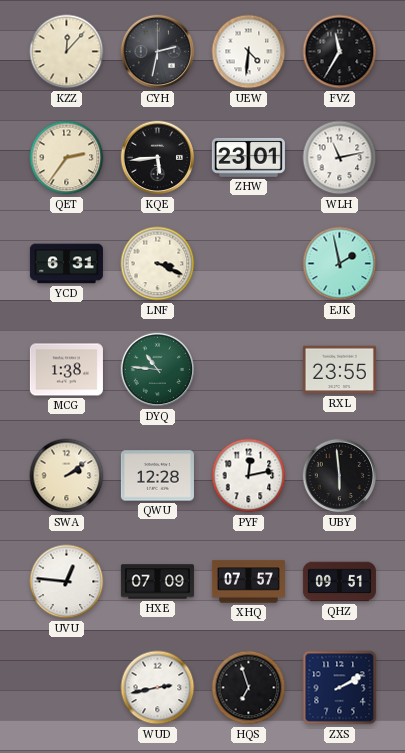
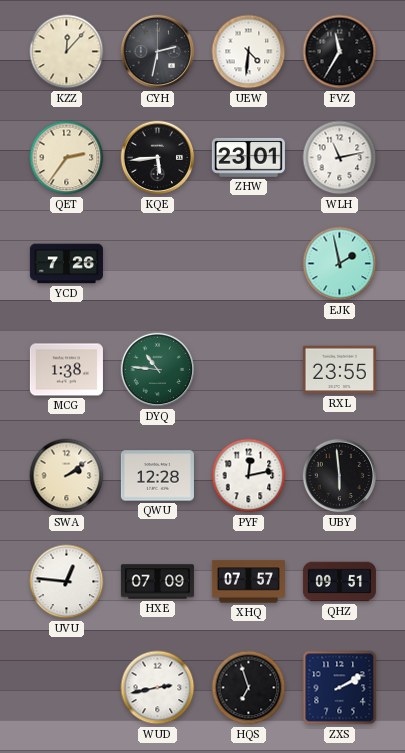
YCD: 6:31 -> 7:26 (66, 264)
LNF: 3:19 -> none (158, 264)
